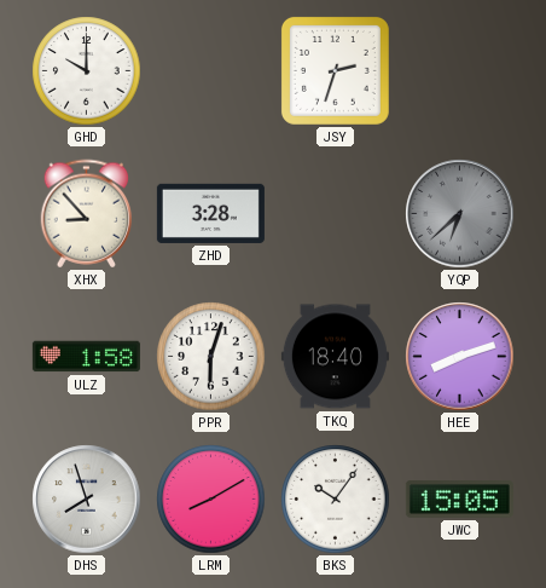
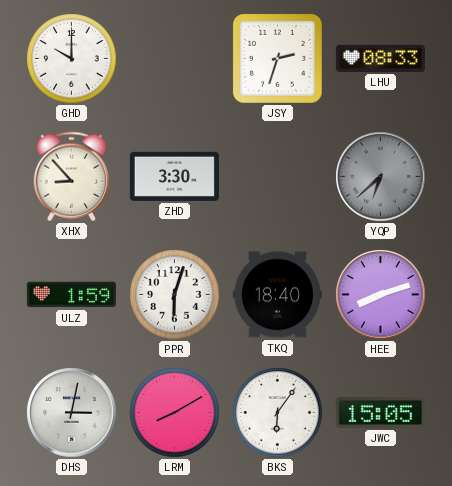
LHU: none -> 08:33 (380, 58)
ZHD: 3:28 -> 3:30 (174, 176)
ULZ: 1:58 -> 1:59 (71, 295)
DHS: 7:57 -> 3:02 (72, 413)
BKS: 10:06 -> 6:06 (278, 413)
